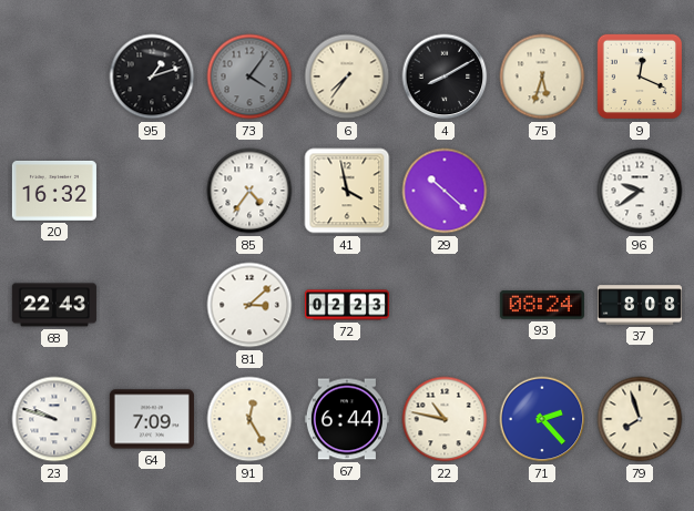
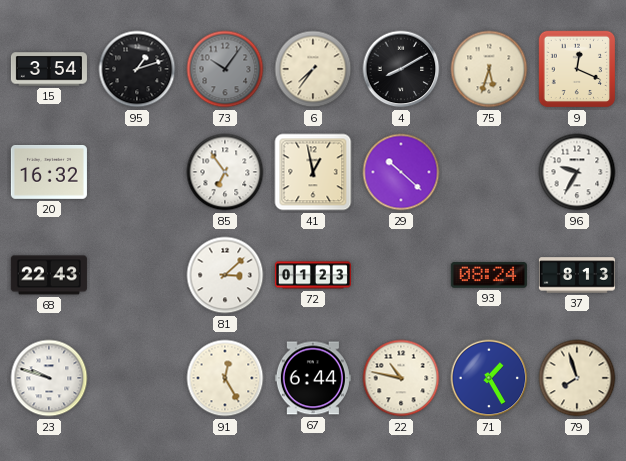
15: none -> 3:54 (49, 69)
73: 4:06 -> 10:06 (225, 69)
85: 4:36 -> 6:54 (225, 172)
41: 3:58 -> 12:58 (313, 172)
96: 9:39 -> 9:35 (577, 172)
72: 02:23 -> 01:23 (313, 275)
37: 8:08 -> 8:13 (577, 275)
64: 7:09 -> none (152, 419)
71: 2:23 -> 1:25 (489, 378)
